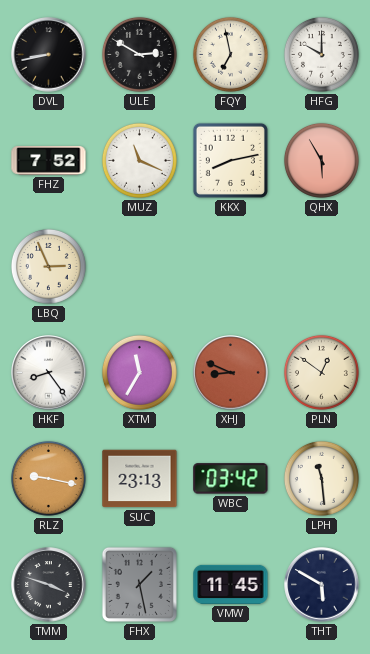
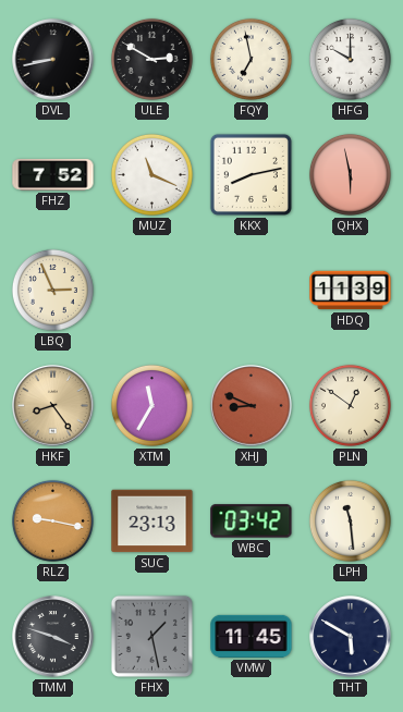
QHX: 5:55 -> 5:58 (350, 174)
HDQ: none -> 11:39 (351, 291)
HKF dial: white -> champagne (53, 406)
